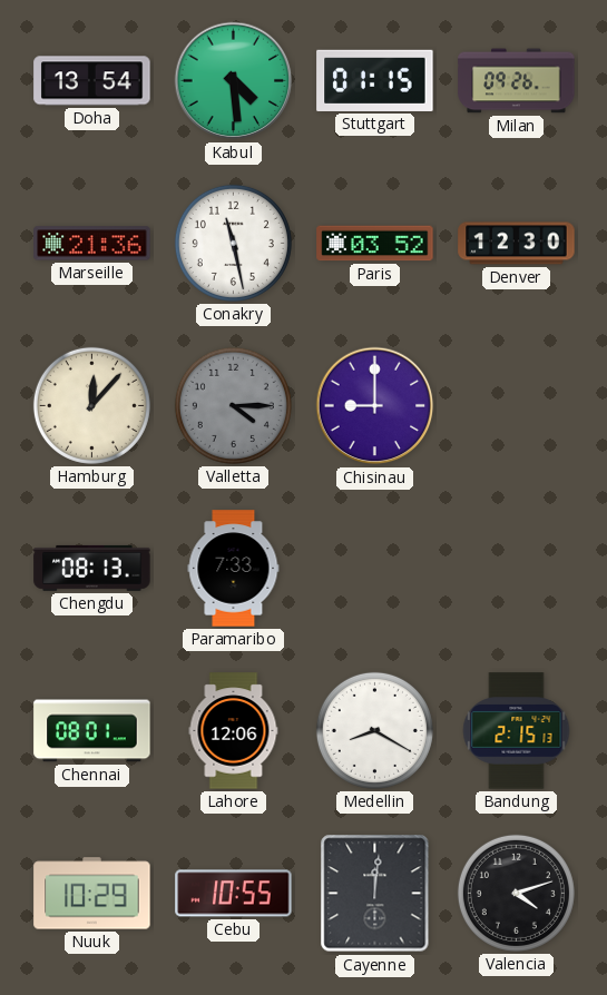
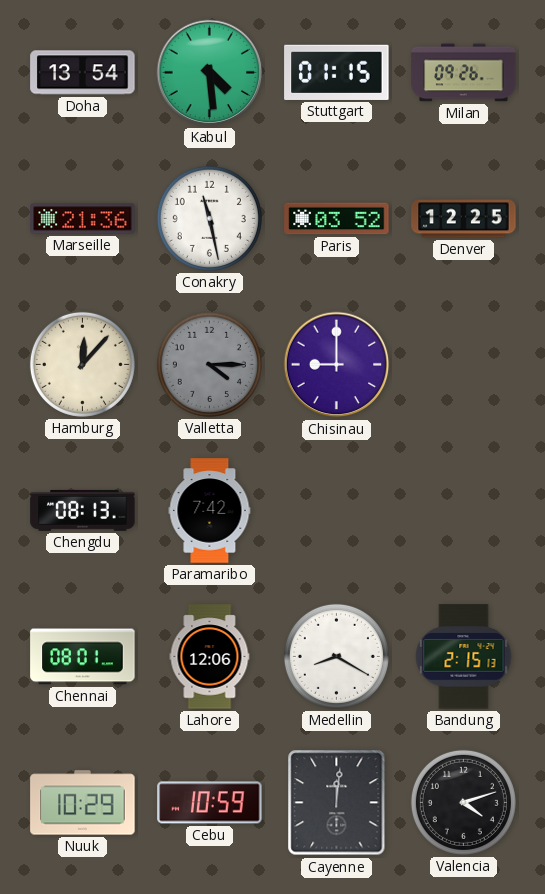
Denver: 12:30 -> 12:25 (464, 219)
Paramaribo: 7:33 -> 7:42 (210, 511)
Cebu: 10:55 -> 10:59 (210, 803)
